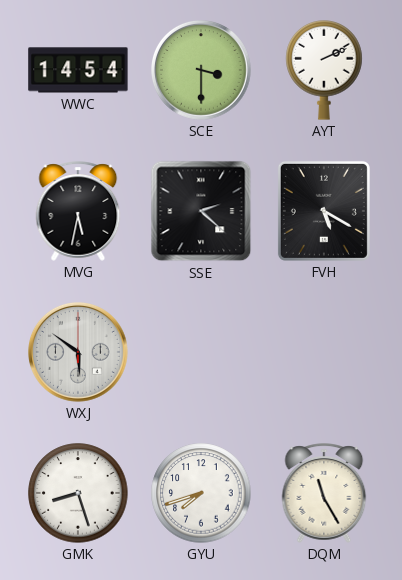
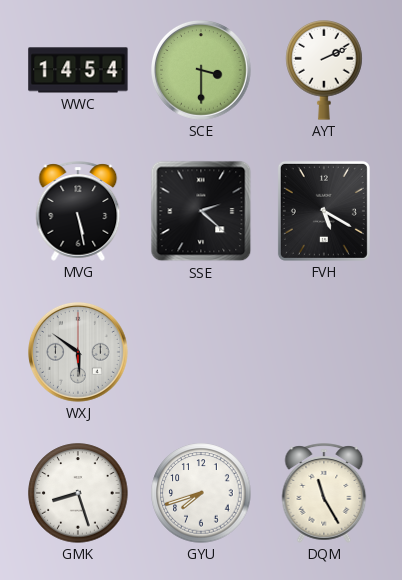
MVG: 5:32 -> 5:28 (78, 211)
